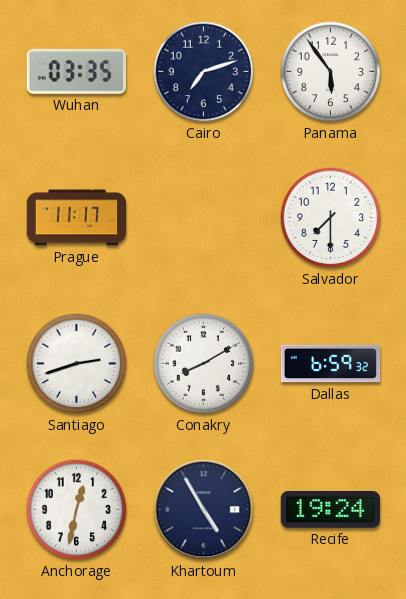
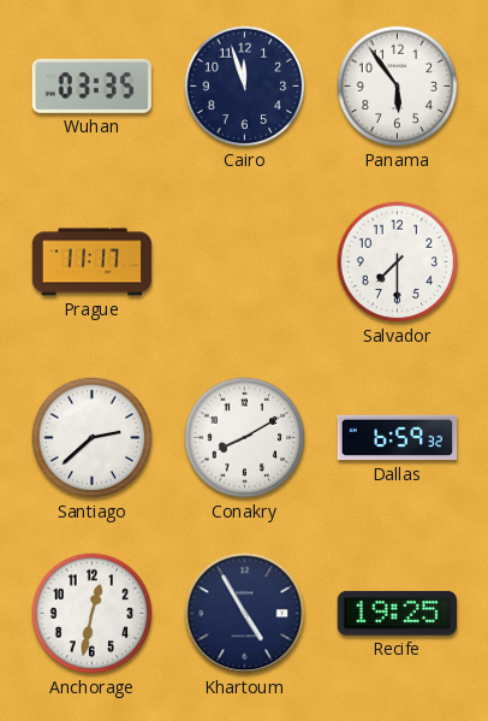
Cairo: 7:12 -> 11:57 (245, 87)
Santiago: 2:42 -> 2:38 (93, 438)
Recife: 19:24 -> 19:25 (397, 613)
